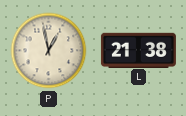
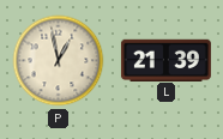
L: 21:38 -> 21:39 (165, 60)
